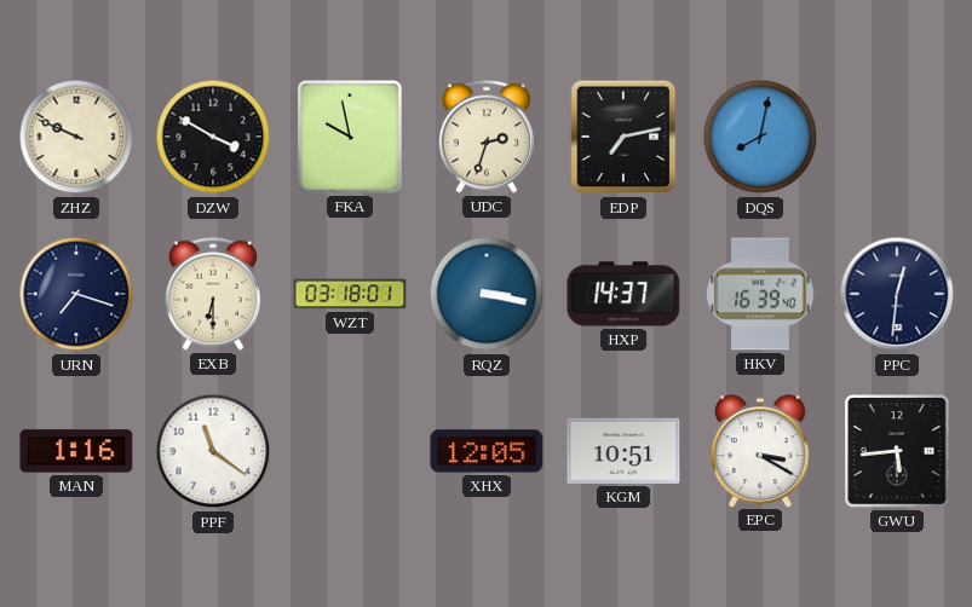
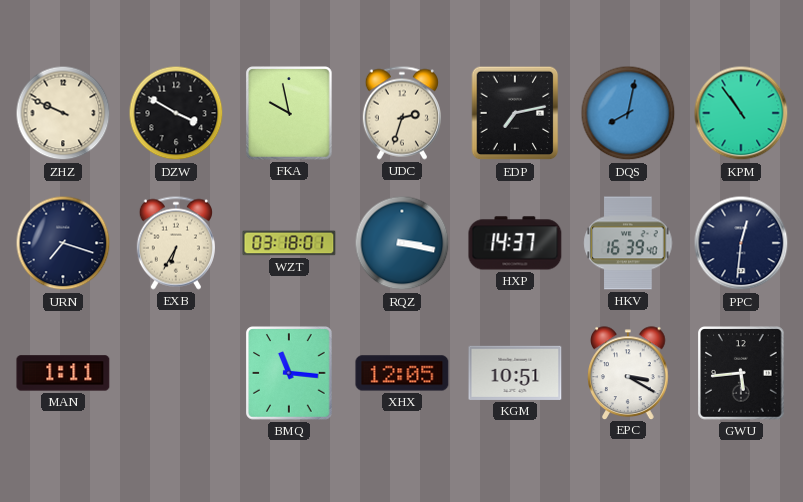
KPM: none -> 10:54 (741, 113)
EXB: 6:30 -> 6:35 (176, 243)
MAN: 1:16 -> 1:11 (63, 373)
PPF: 11:21 -> none (213, 451)
BMQ: none -> 11:16 (289, 373)
